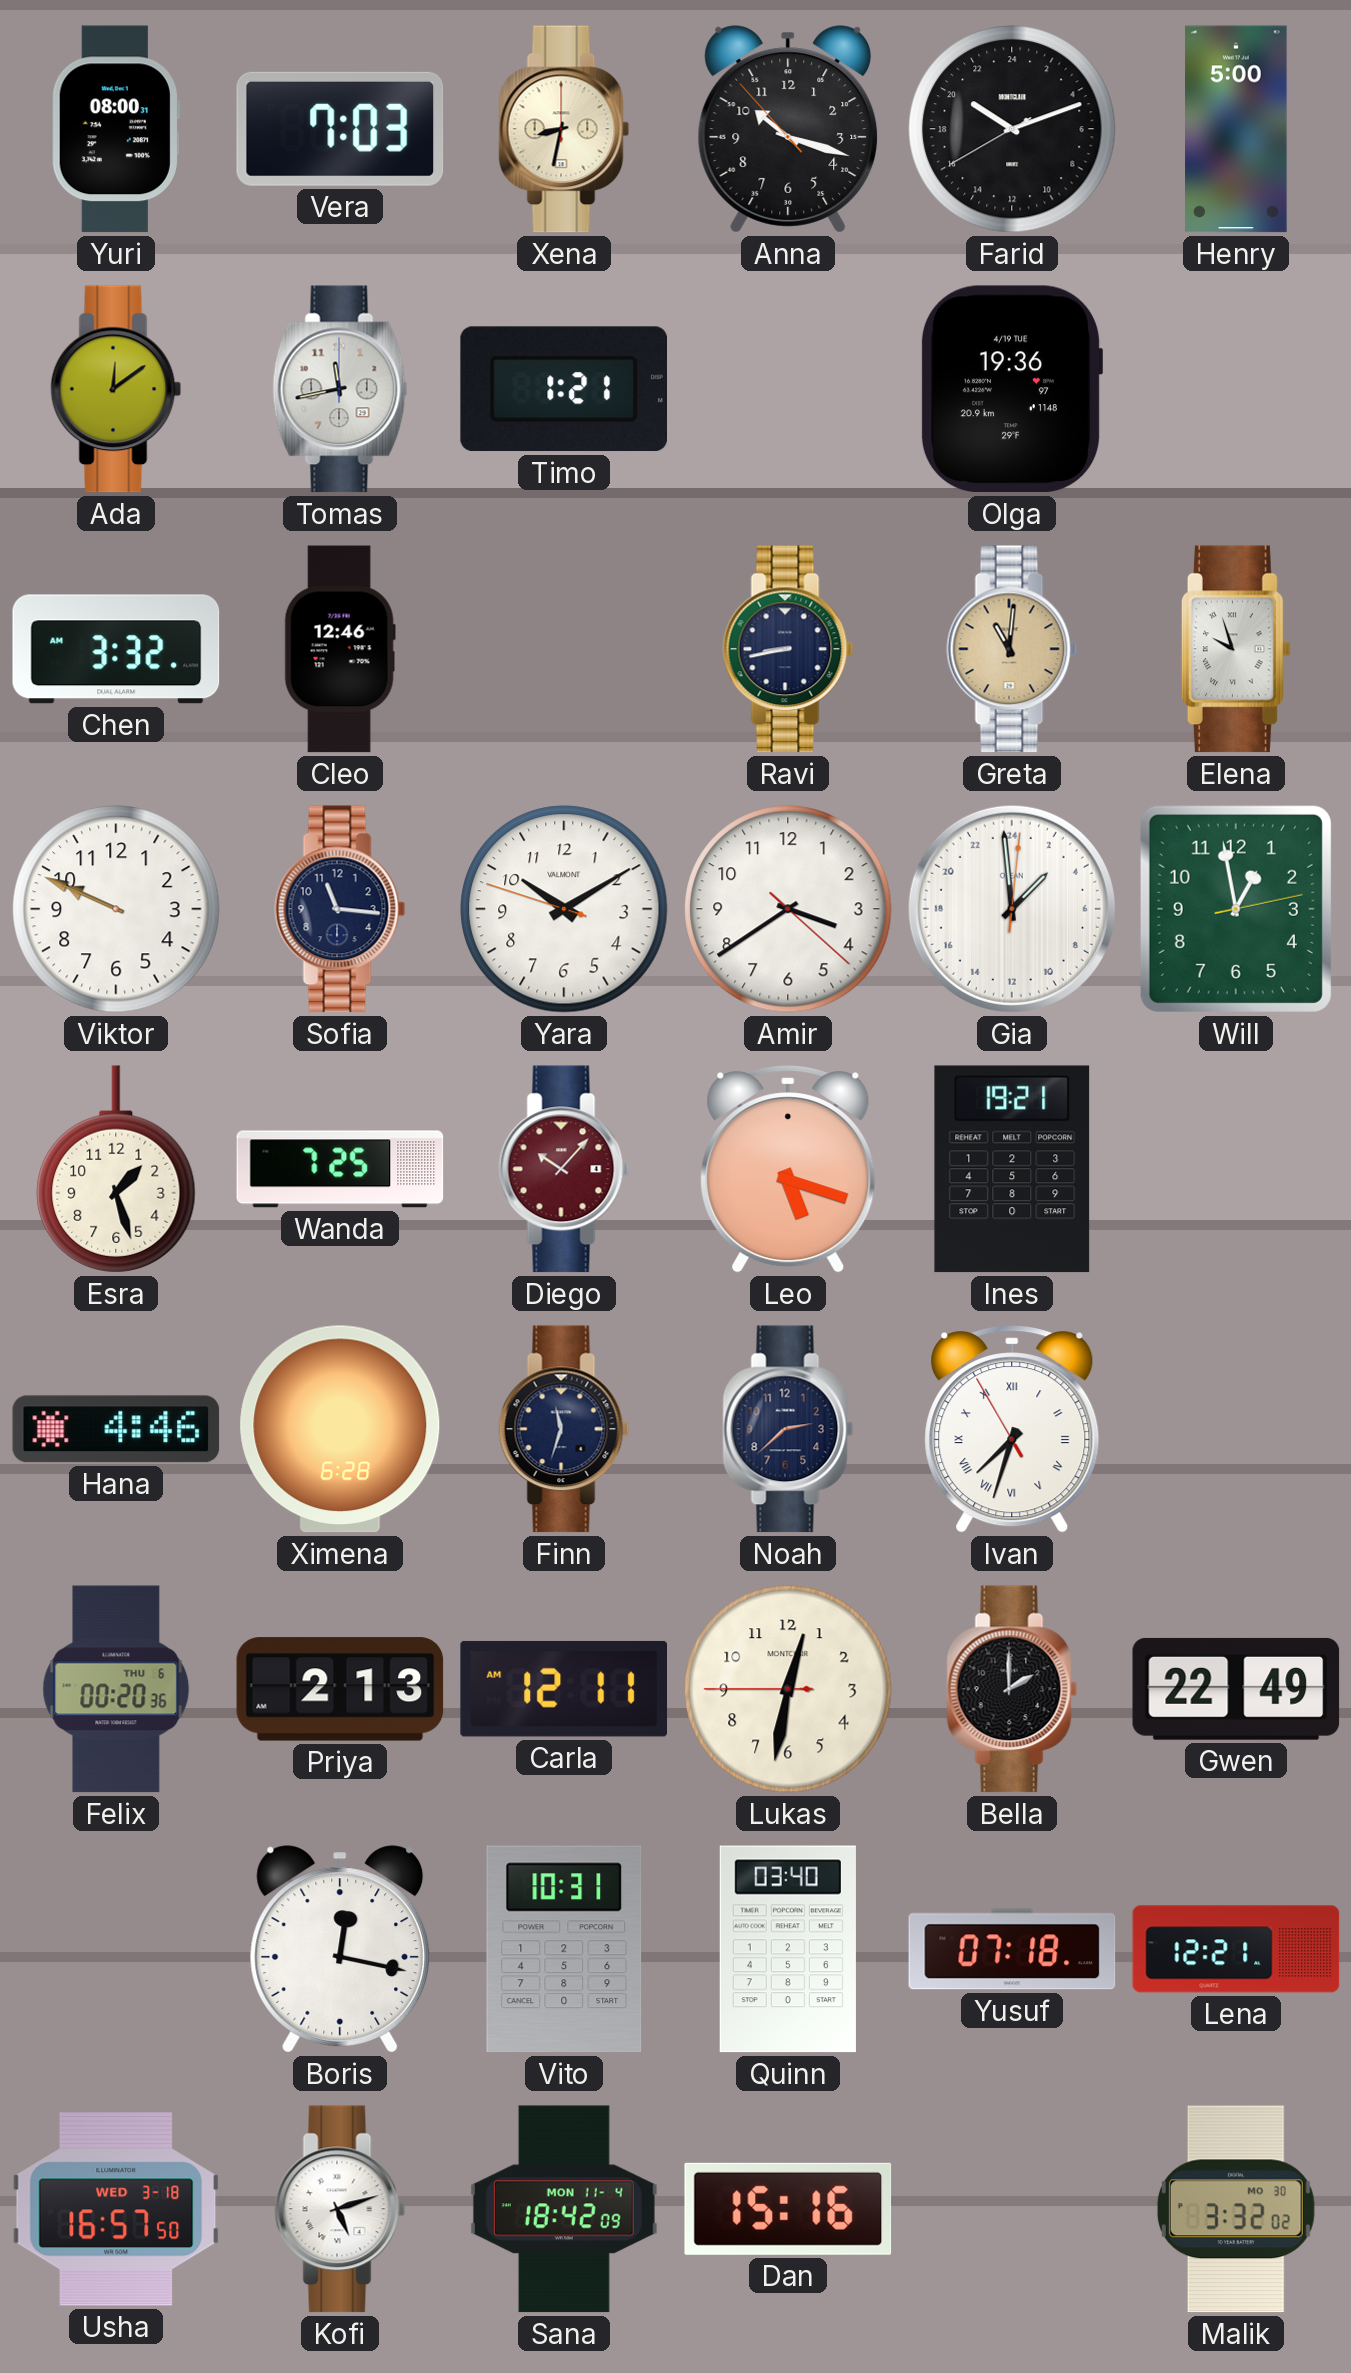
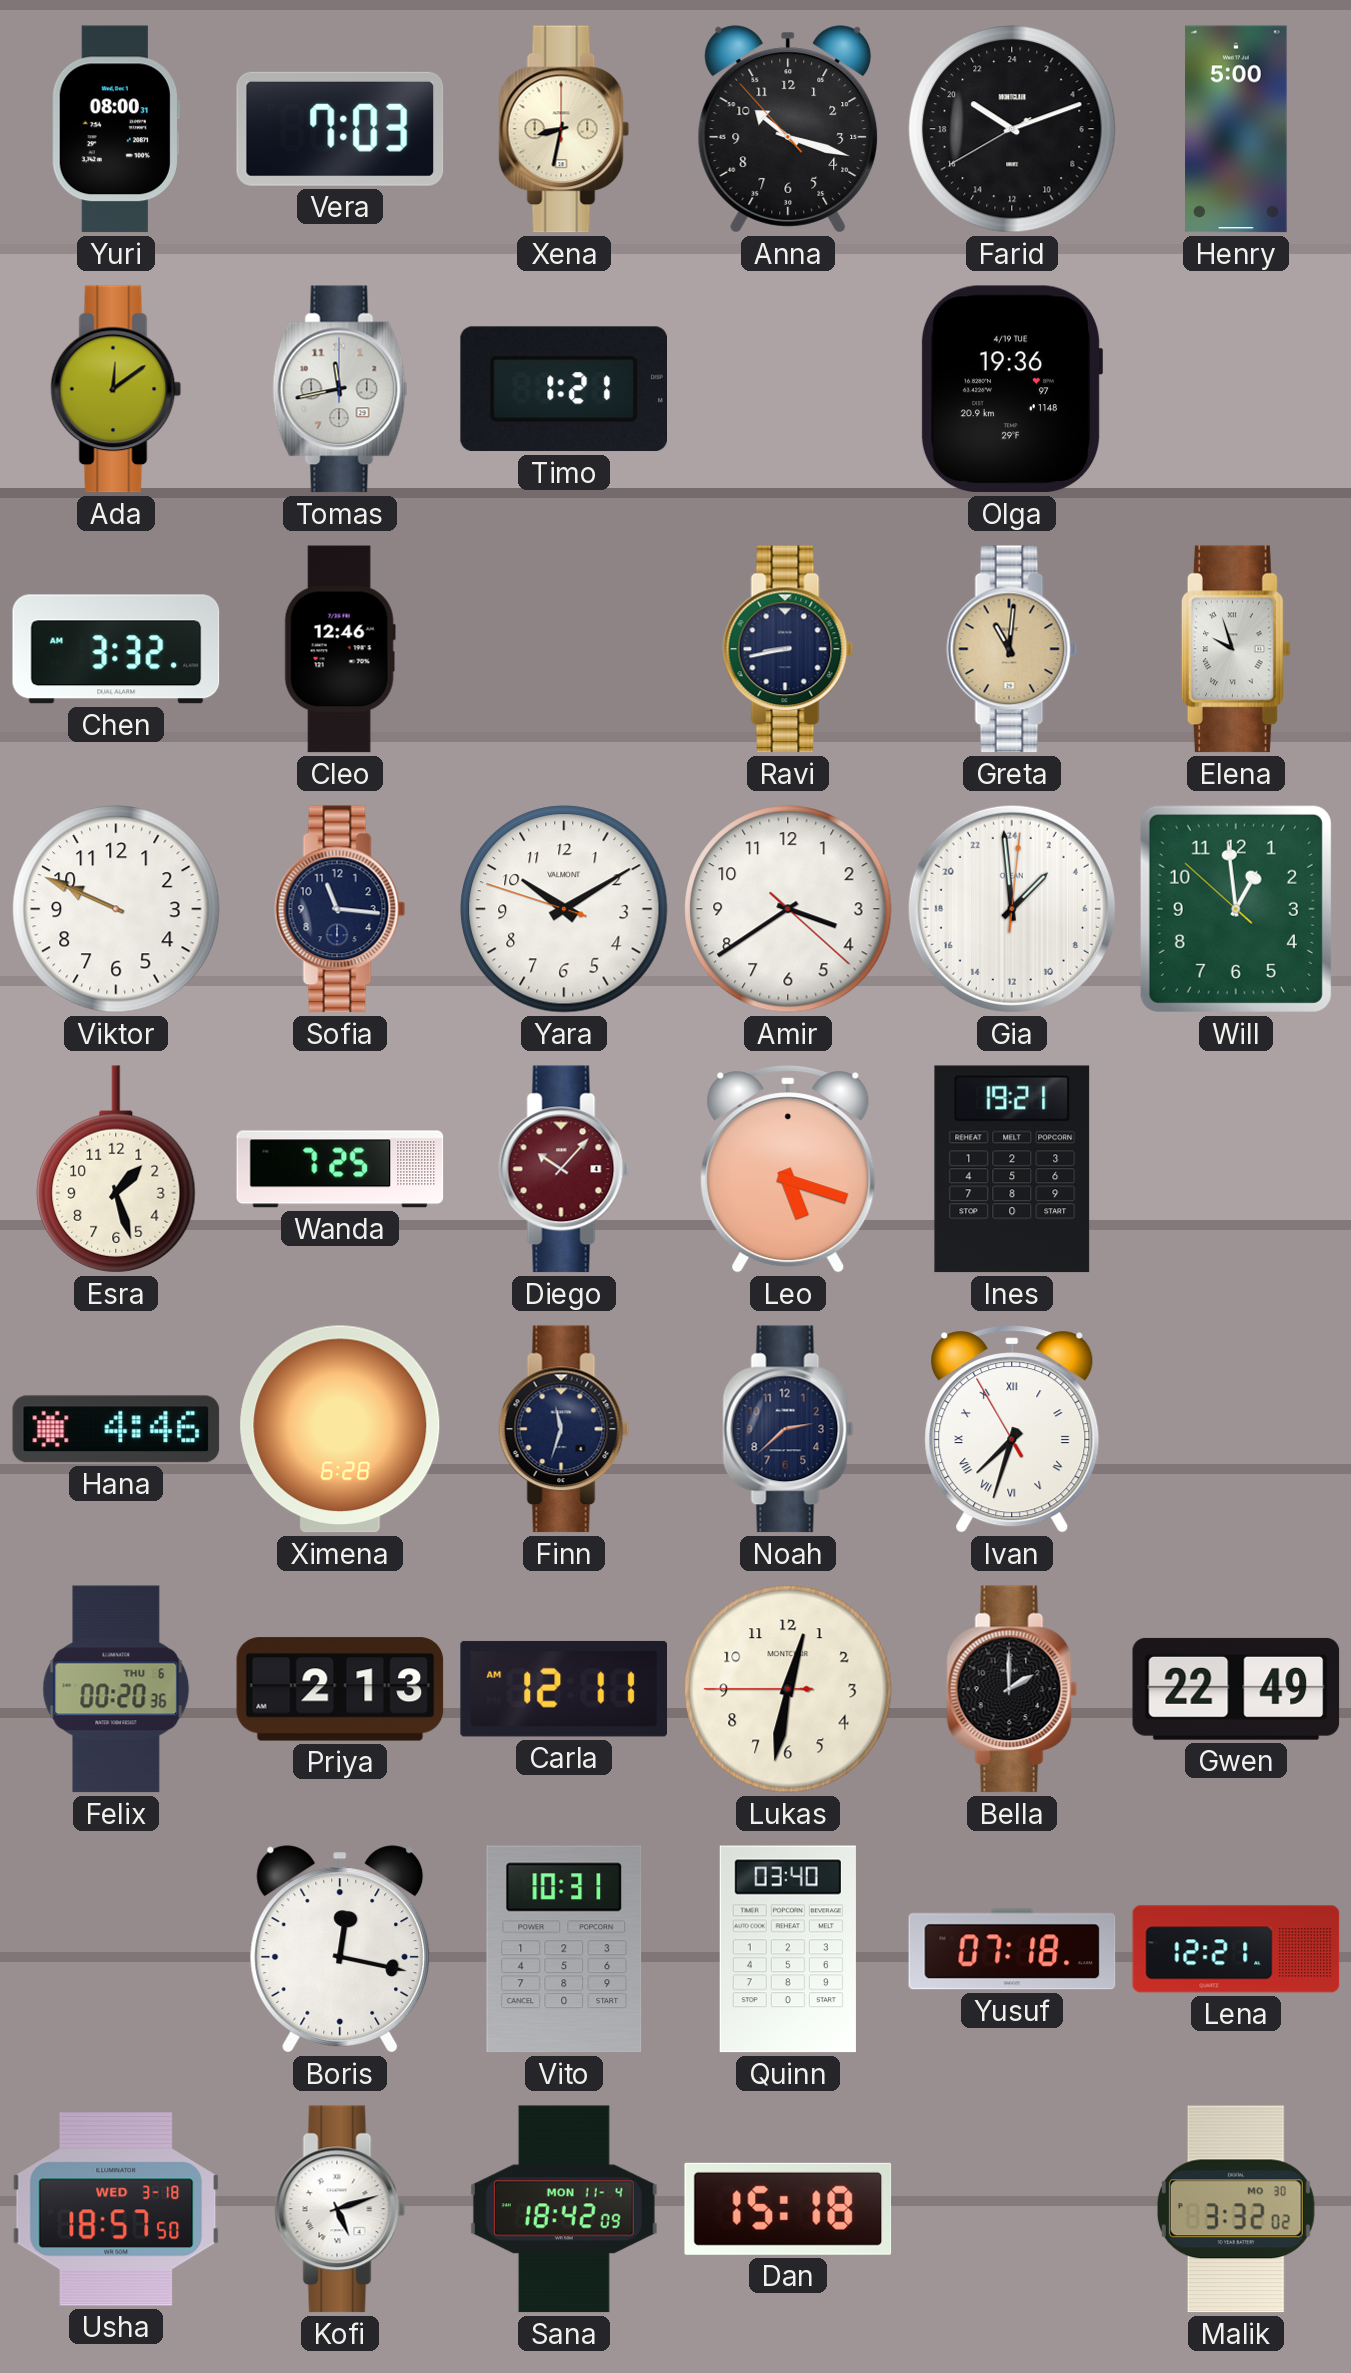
Will: 12:58:13 -> 12:58:52 (1236, 909)
Usha: 16:57 -> 18:57 (116, 2209)
Dan: 15:16 -> 15:18 (788, 2209)
